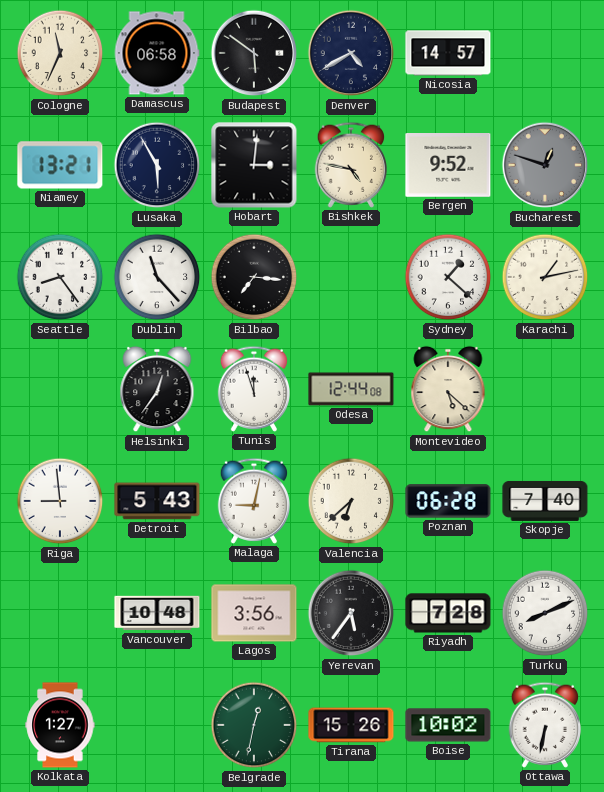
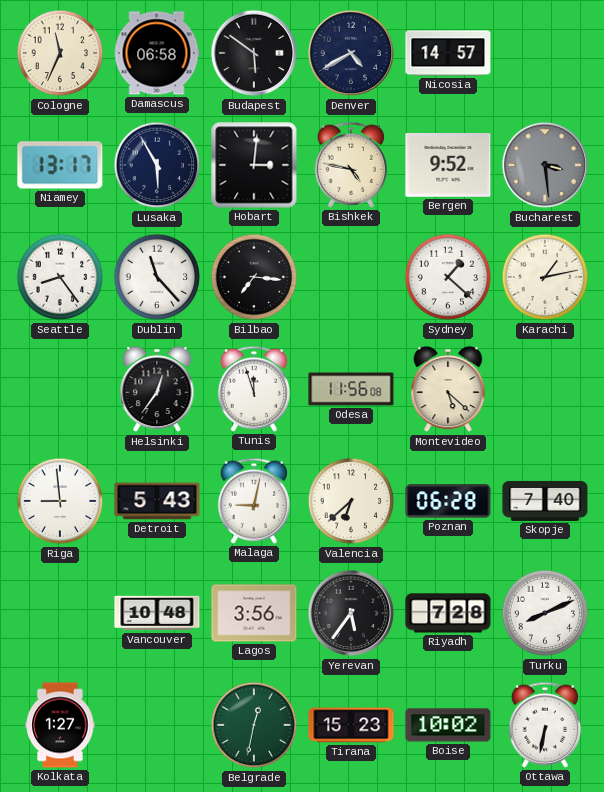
Niamey: 13:21 -> 13:17 (60, 165)
Bucharest: 12:48 -> 3:29 (545, 165)
Odesa: 12:44 -> 11:56 (351, 389)
Tirana: 15:26 -> 15:23 (351, 725)
